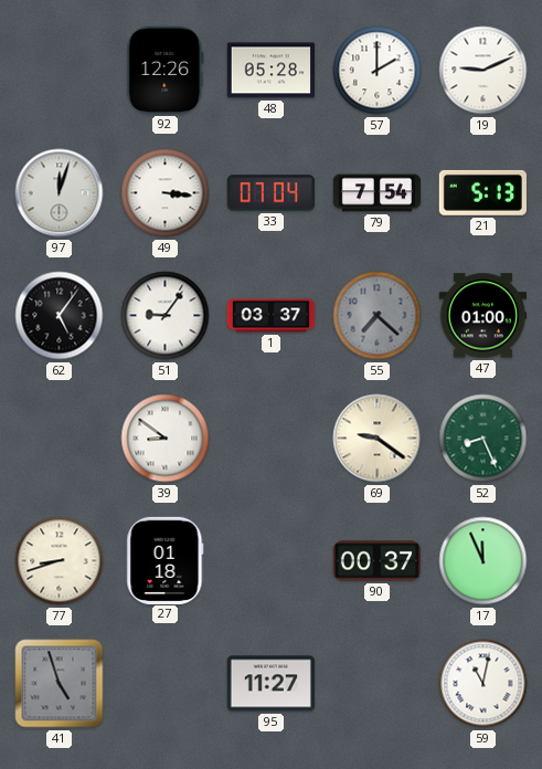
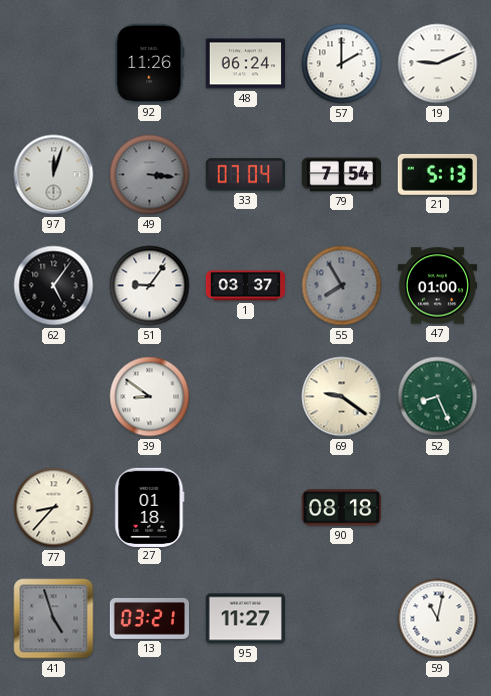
92: 12:26 -> 11:26 (150, 63)
48: 05:28 -> 06:24 (245, 64)
49 dial: white -> grey (150, 175)
55: 7:22 -> 7:55 (342, 286)
77: 8:42 -> 8:37 (54, 508)
90: 00:37 -> 08:18 (341, 508)
17: 11:56 -> none (483, 561)
13: none -> 03:21 (149, 618)
